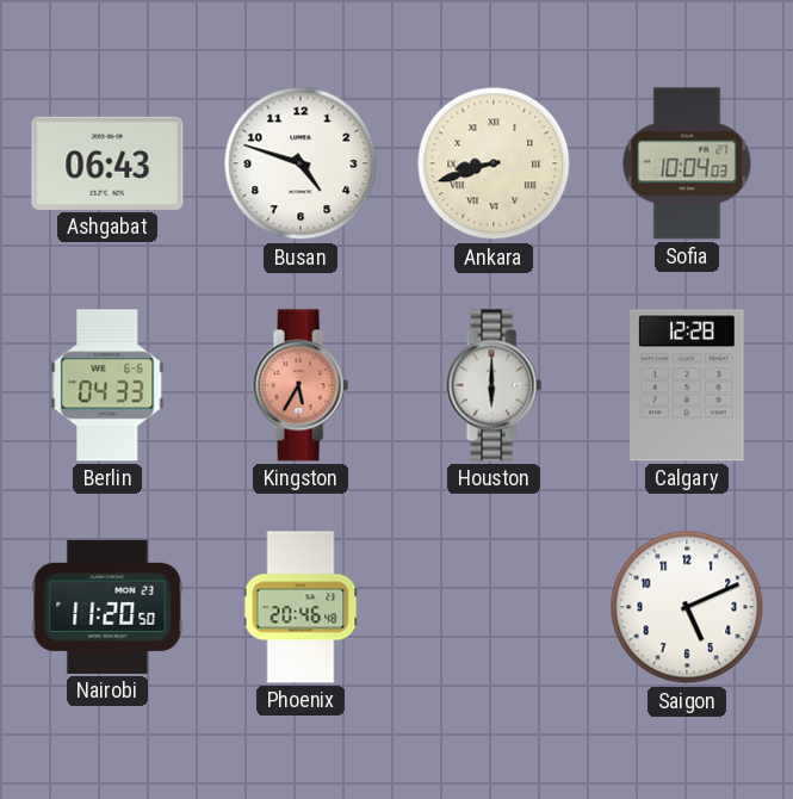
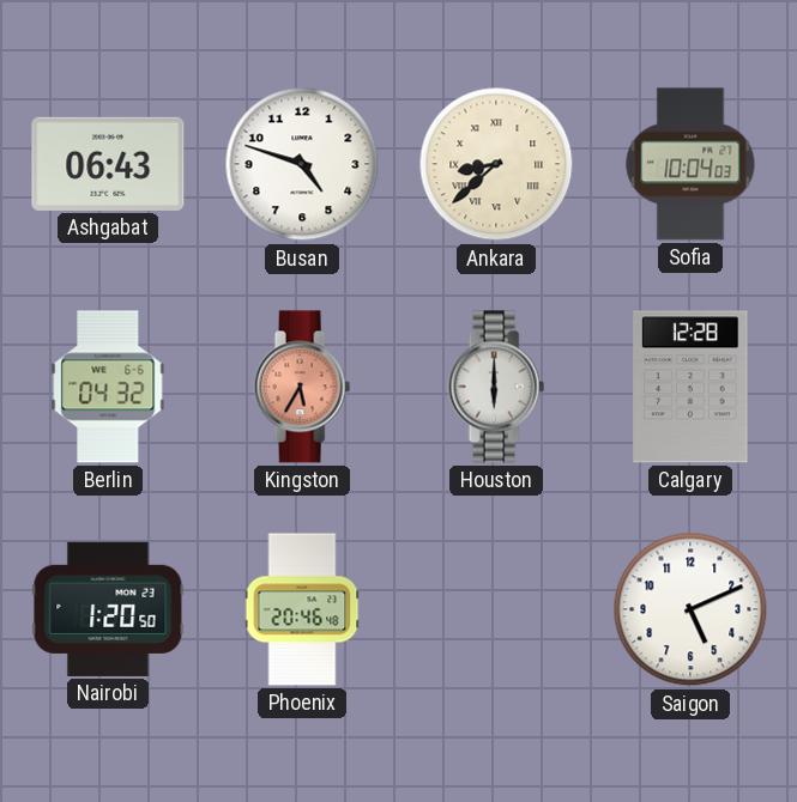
Ankara: 8:42 -> 8:38 (496, 164)
Berlin: 04:33 -> 04:32 (108, 387)
Nairobi: 11:20 -> 1:20 (108, 609)
